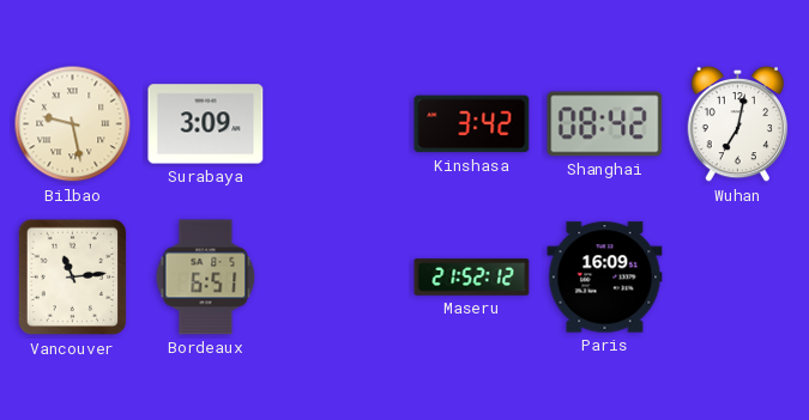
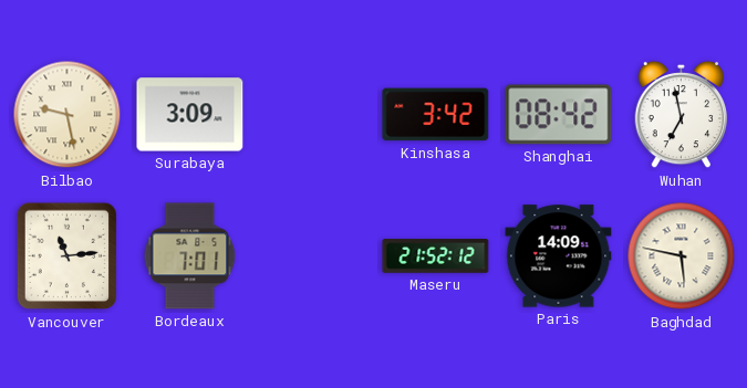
Wuhan: 7:02 -> 6:58 (682, 115)
Bordeaux: 6:51 -> 7:01 (190, 256)
Paris: 16:09 -> 14:09 (559, 256)
Baghdad: none -> 5:47 (682, 256)
